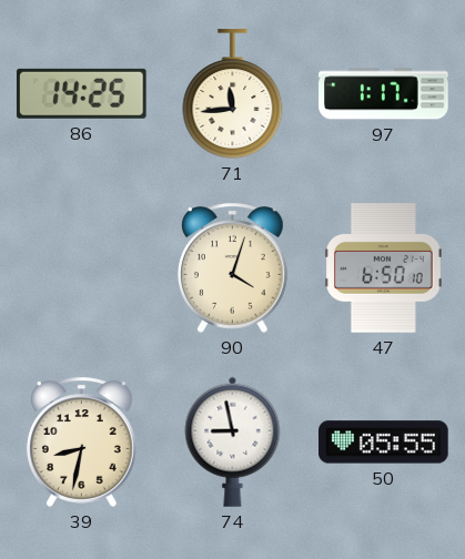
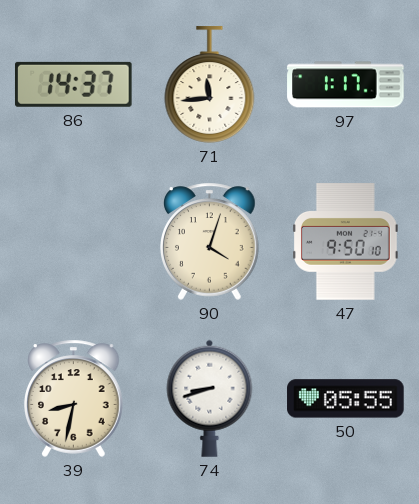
86: 14:25 -> 14:37 (74, 84)
47: 6:50 -> 9:50 (346, 242)
74: 8:58 -> 8:42 (210, 398)
